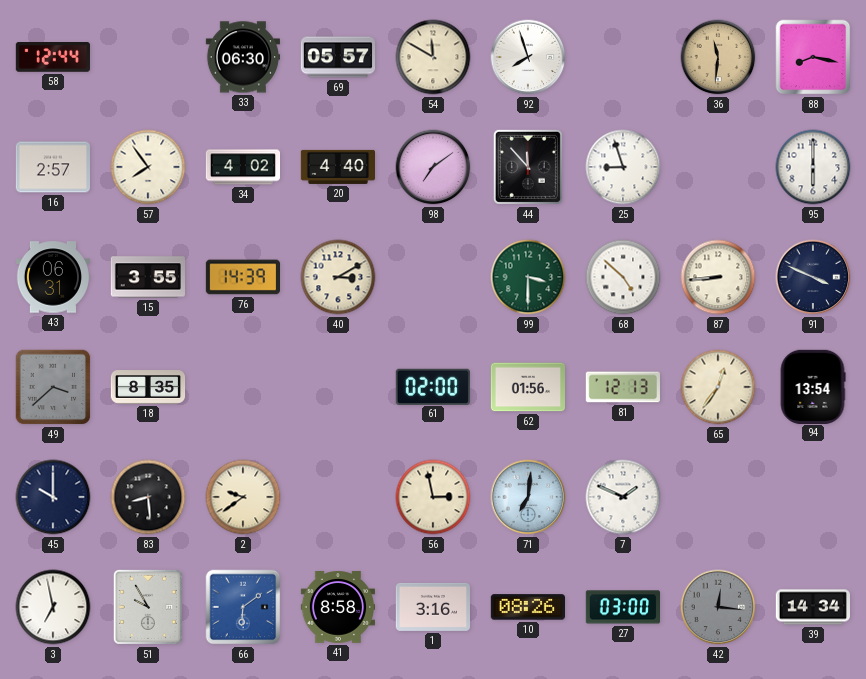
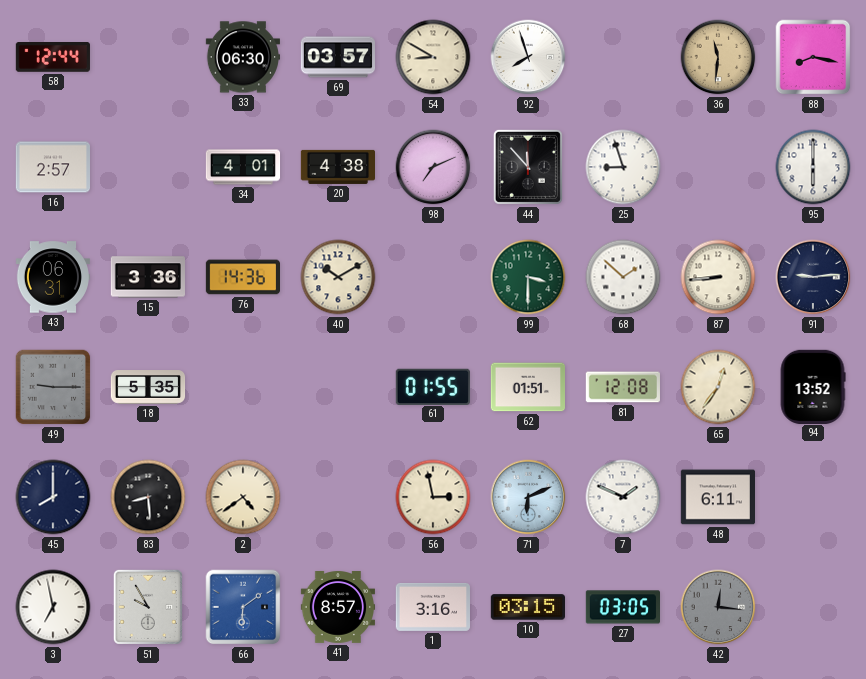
69: 05:57 -> 03:57 (337, 57)
54: 11:50 -> 8:50 (433, 57)
57: 7:54 -> none (148, 167)
34: 4:02 -> 4:01 (243, 167)
20: 4:40 -> 4:38 (337, 167)
98: 7:09 -> 7:11 (433, 167)
15: 3:55 -> 3:36 (147, 277)
76: 14:39 -> 14:36 (242, 277)
40: 3:10 -> 10:10 (338, 277)
68: 4:52 -> 1:52 (623, 277)
91: 3:49 -> 9:14 (813, 277)
49: 3:38 -> 9:15 (53, 387)
18: 8:35 -> 5:35 (148, 388)
61: 02:00 -> 01:55 (433, 386)
62: 01:56 -> 01:51 (527, 387)
81: 12:13 -> 12:08 (623, 387)
94: 13:54 -> 13:52 (813, 386)
45: 10:00 -> 8:00 (53, 497)
2: 9:39 -> 4:39 (243, 497)
71: 7:01 -> 6:11 (528, 497)
48: none -> 6:11 (717, 497)
41: 8:58 -> 8:57 (337, 607)
10: 08:26 -> 03:15 (527, 607)
27: 03:00 -> 03:05 (622, 607)
39: 14:34 -> none (812, 607)
